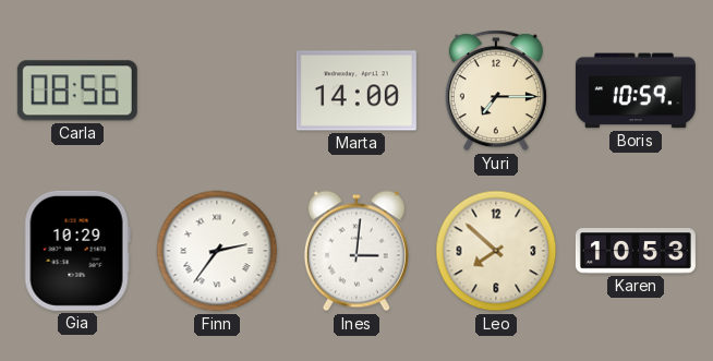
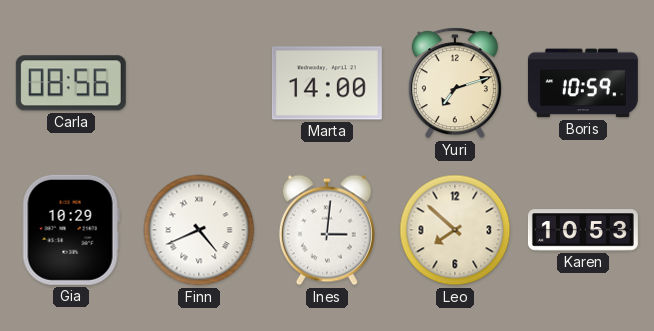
Yuri: 7:15 -> 7:12 (455, 83)
Finn: 2:36 -> 4:41 (199, 230)
